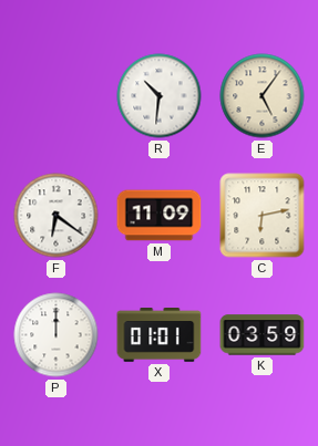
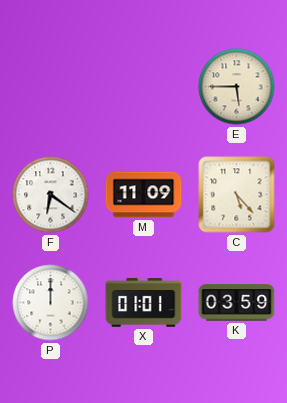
R: 10:31 -> none (160, 96)
E: 5:06 -> 5:45 (237, 87)
C: 6:13 -> 5:23 (237, 195)
